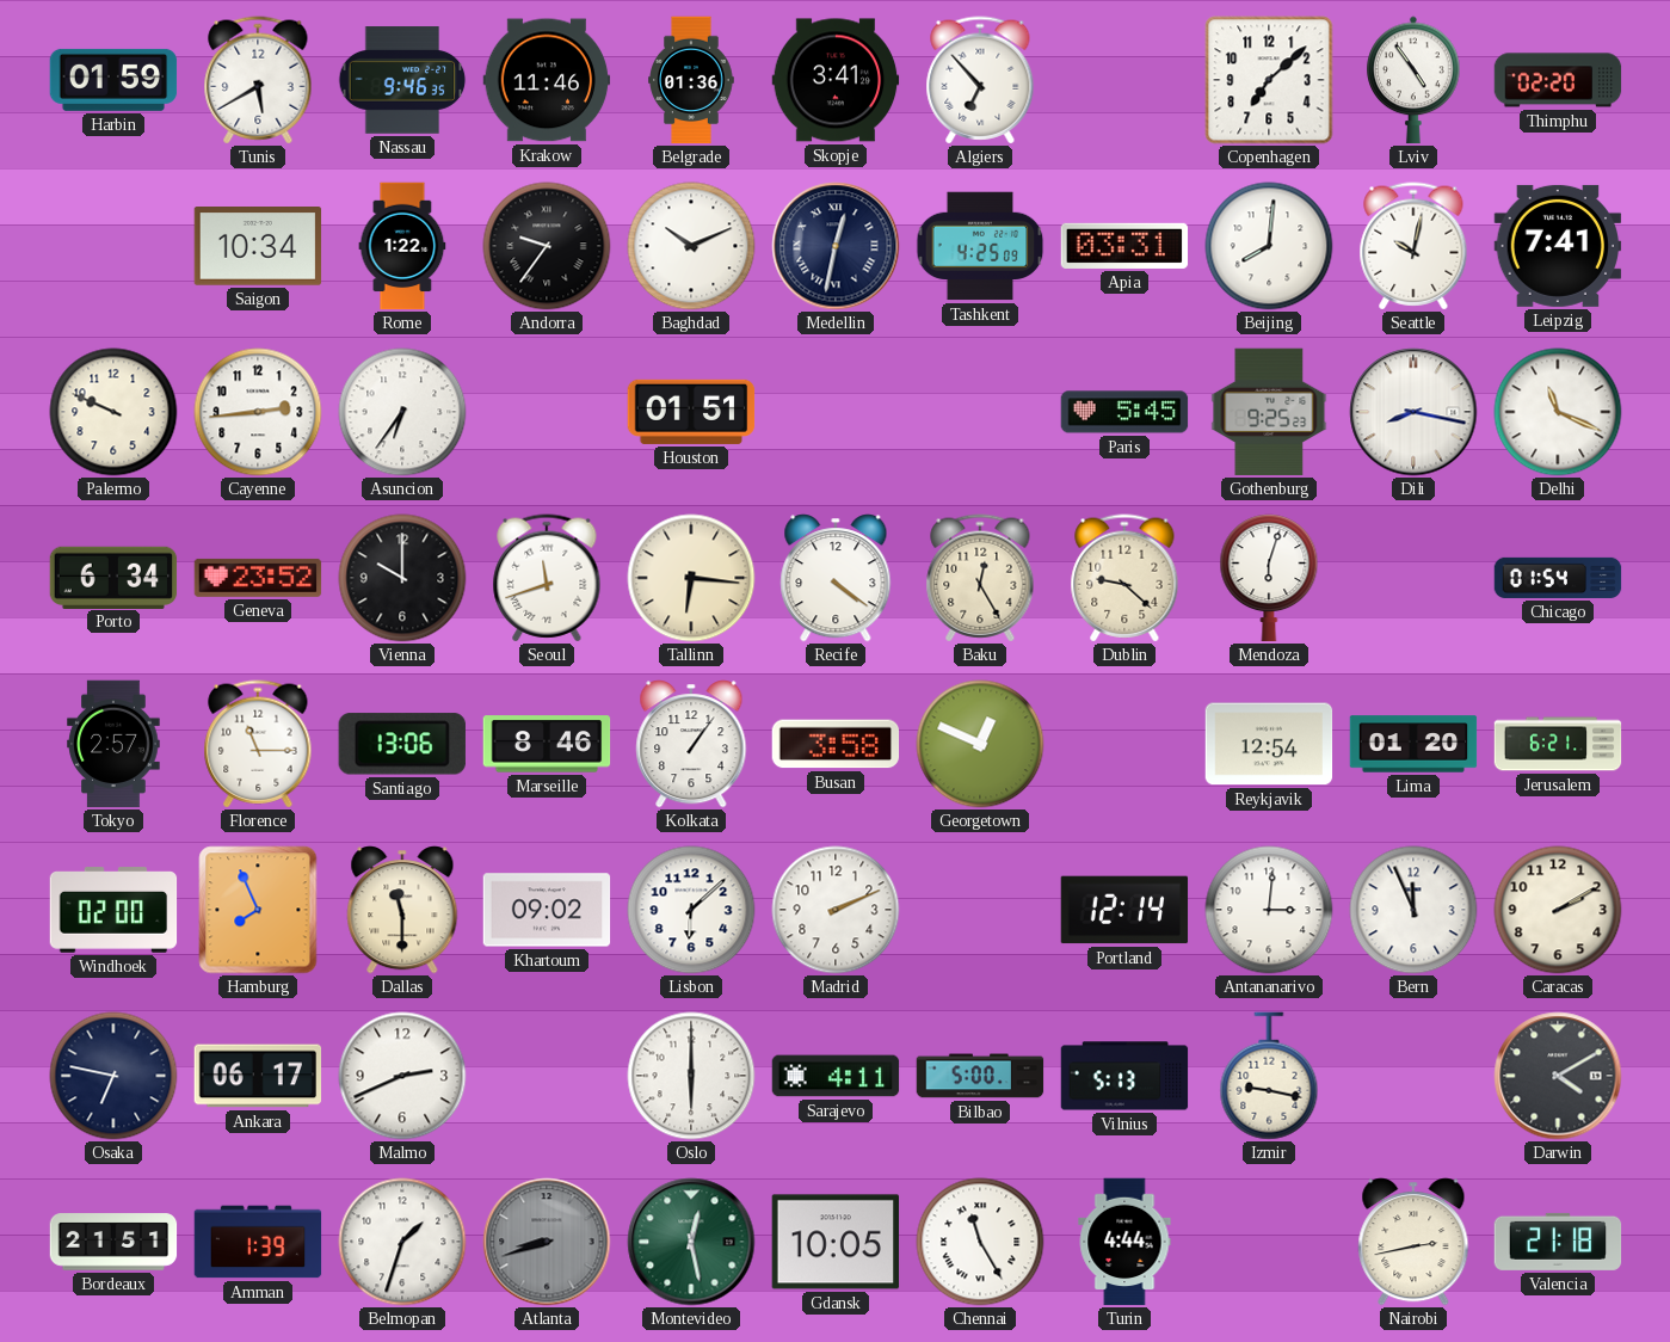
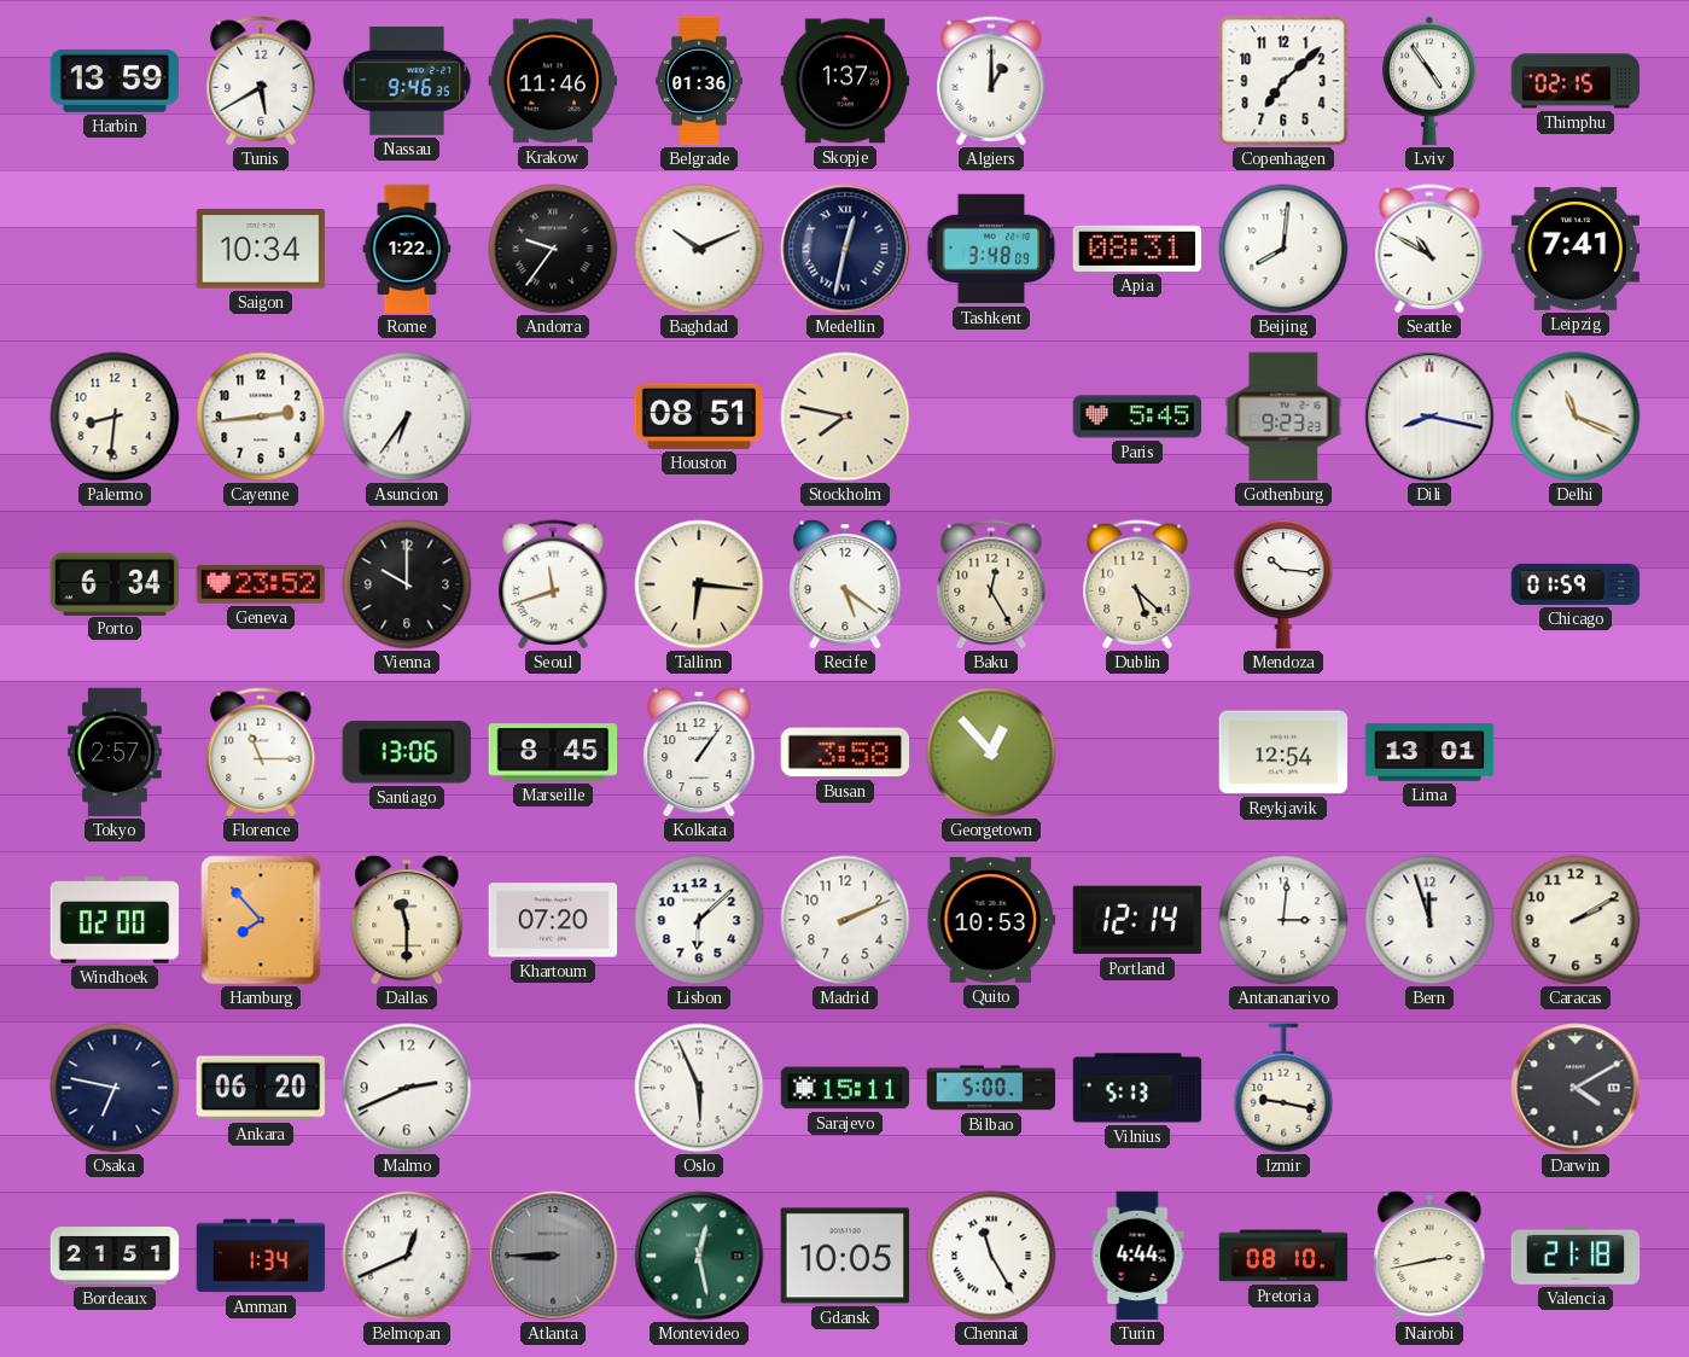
Harbin: 01:59 -> 13:59 (115, 81)
Skopje: 3:41 -> 1:37 (845, 81)
Algiers: 6:53 -> 1:00 (991, 81)
Thimphu: 02:20 -> 02:15 (1576, 81)
Tashkent: 4:25 -> 3:48 (991, 249)
Apia: 03:31 -> 08:31 (1137, 249)
Seattle: 10:02 -> 10:50 (1429, 249)
Palermo: 9:49 -> 8:31 (115, 417)
Houston: 01:51 -> 08:51 (699, 417)
Stockholm: none -> 7:47 (845, 417)
Gothenburg: 9:25 -> 9:23 (1283, 417)
Recife: 4:21 -> 5:21 (845, 584)
Dublin: 9:22 -> 5:22 (1137, 584)
Mendoza: 6:03 -> 10:16 (1283, 584)
Chicago: 01:54 -> 01:59 (1576, 584)
Marseille: 8:46 -> 8:45 (553, 752)
Georgetown: 12:49 -> 12:53 (991, 752)
Lima: 01:20 -> 13:01 (1429, 752)
Jerusalem: 6:21 -> none (1558, 744)
Hamburg: 7:56 -> 7:53 (261, 920)
Khartoum: 09:02 -> 07:20 (553, 920)
Quito: none -> 10:53 (991, 920)
Bern: 11:56 -> 11:57 (1429, 920)
Ankara: 06:17 -> 06:20 (261, 1088)
Oslo: 6:00 -> 5:56 (699, 1088)
Sarajevo: 4:11 -> 15:11 (845, 1088)
Amman: 1:39 -> 1:34 (261, 1256)
Belmopan: 1:33 -> 12:41 (407, 1256)
Atlanta: 8:42 -> 8:45 (553, 1256)
Pretoria: none -> 08:10 (1283, 1256)
